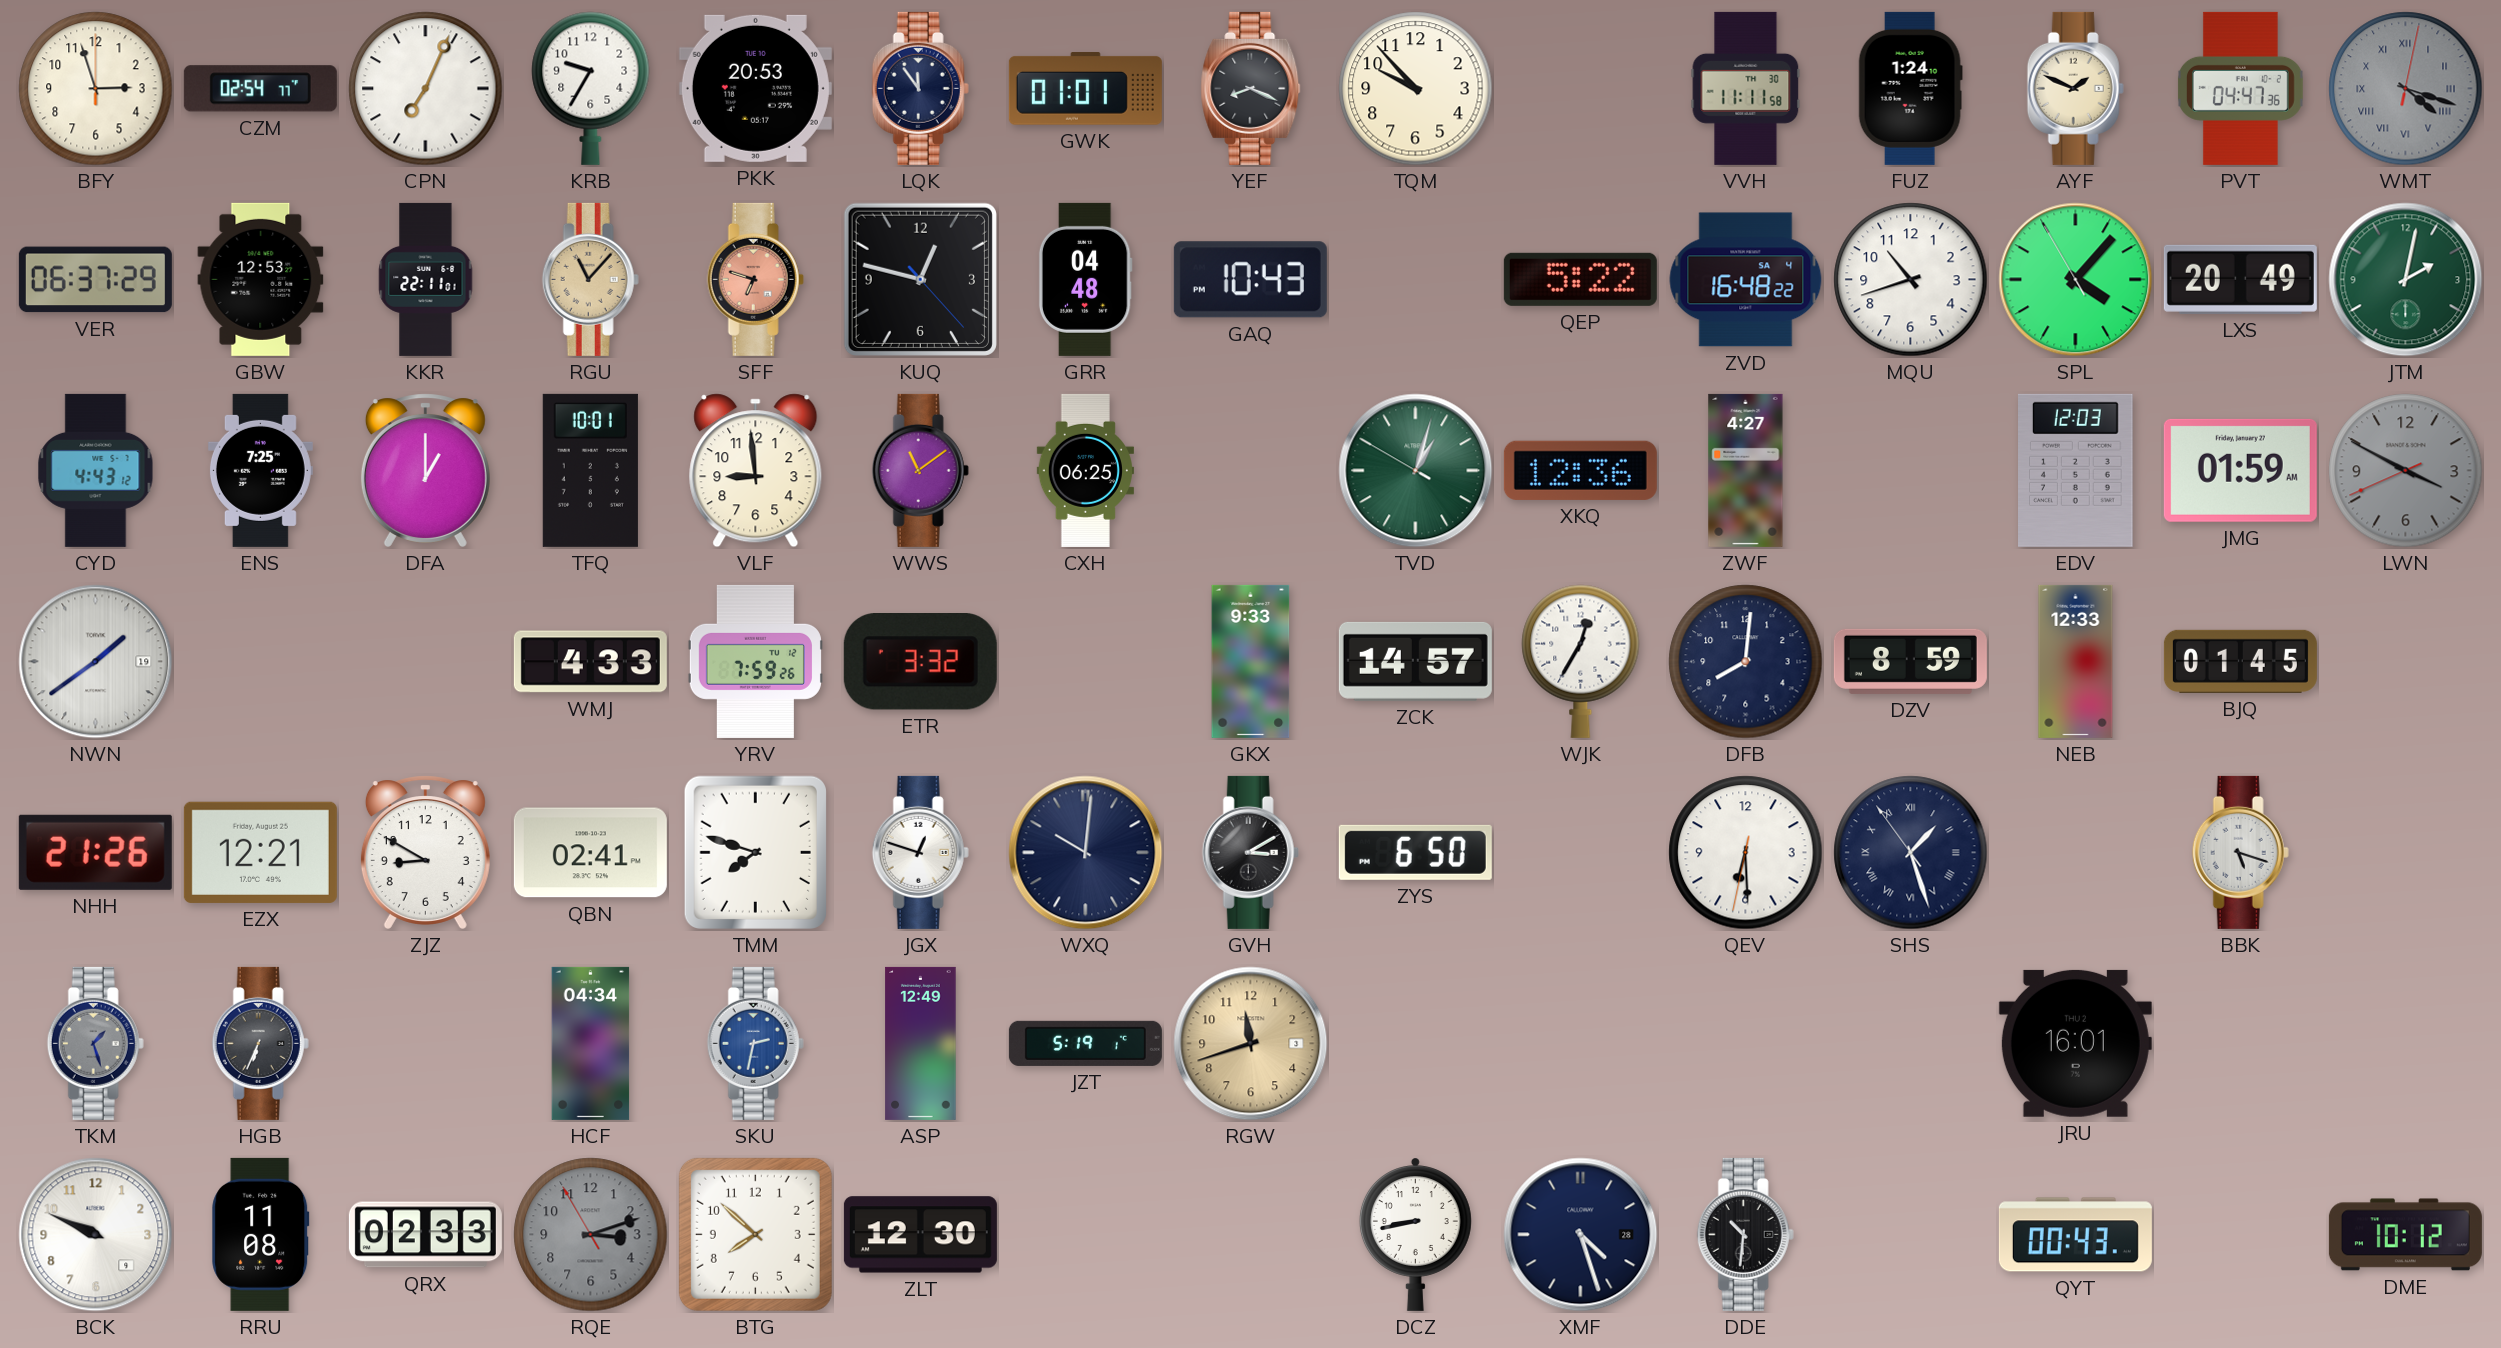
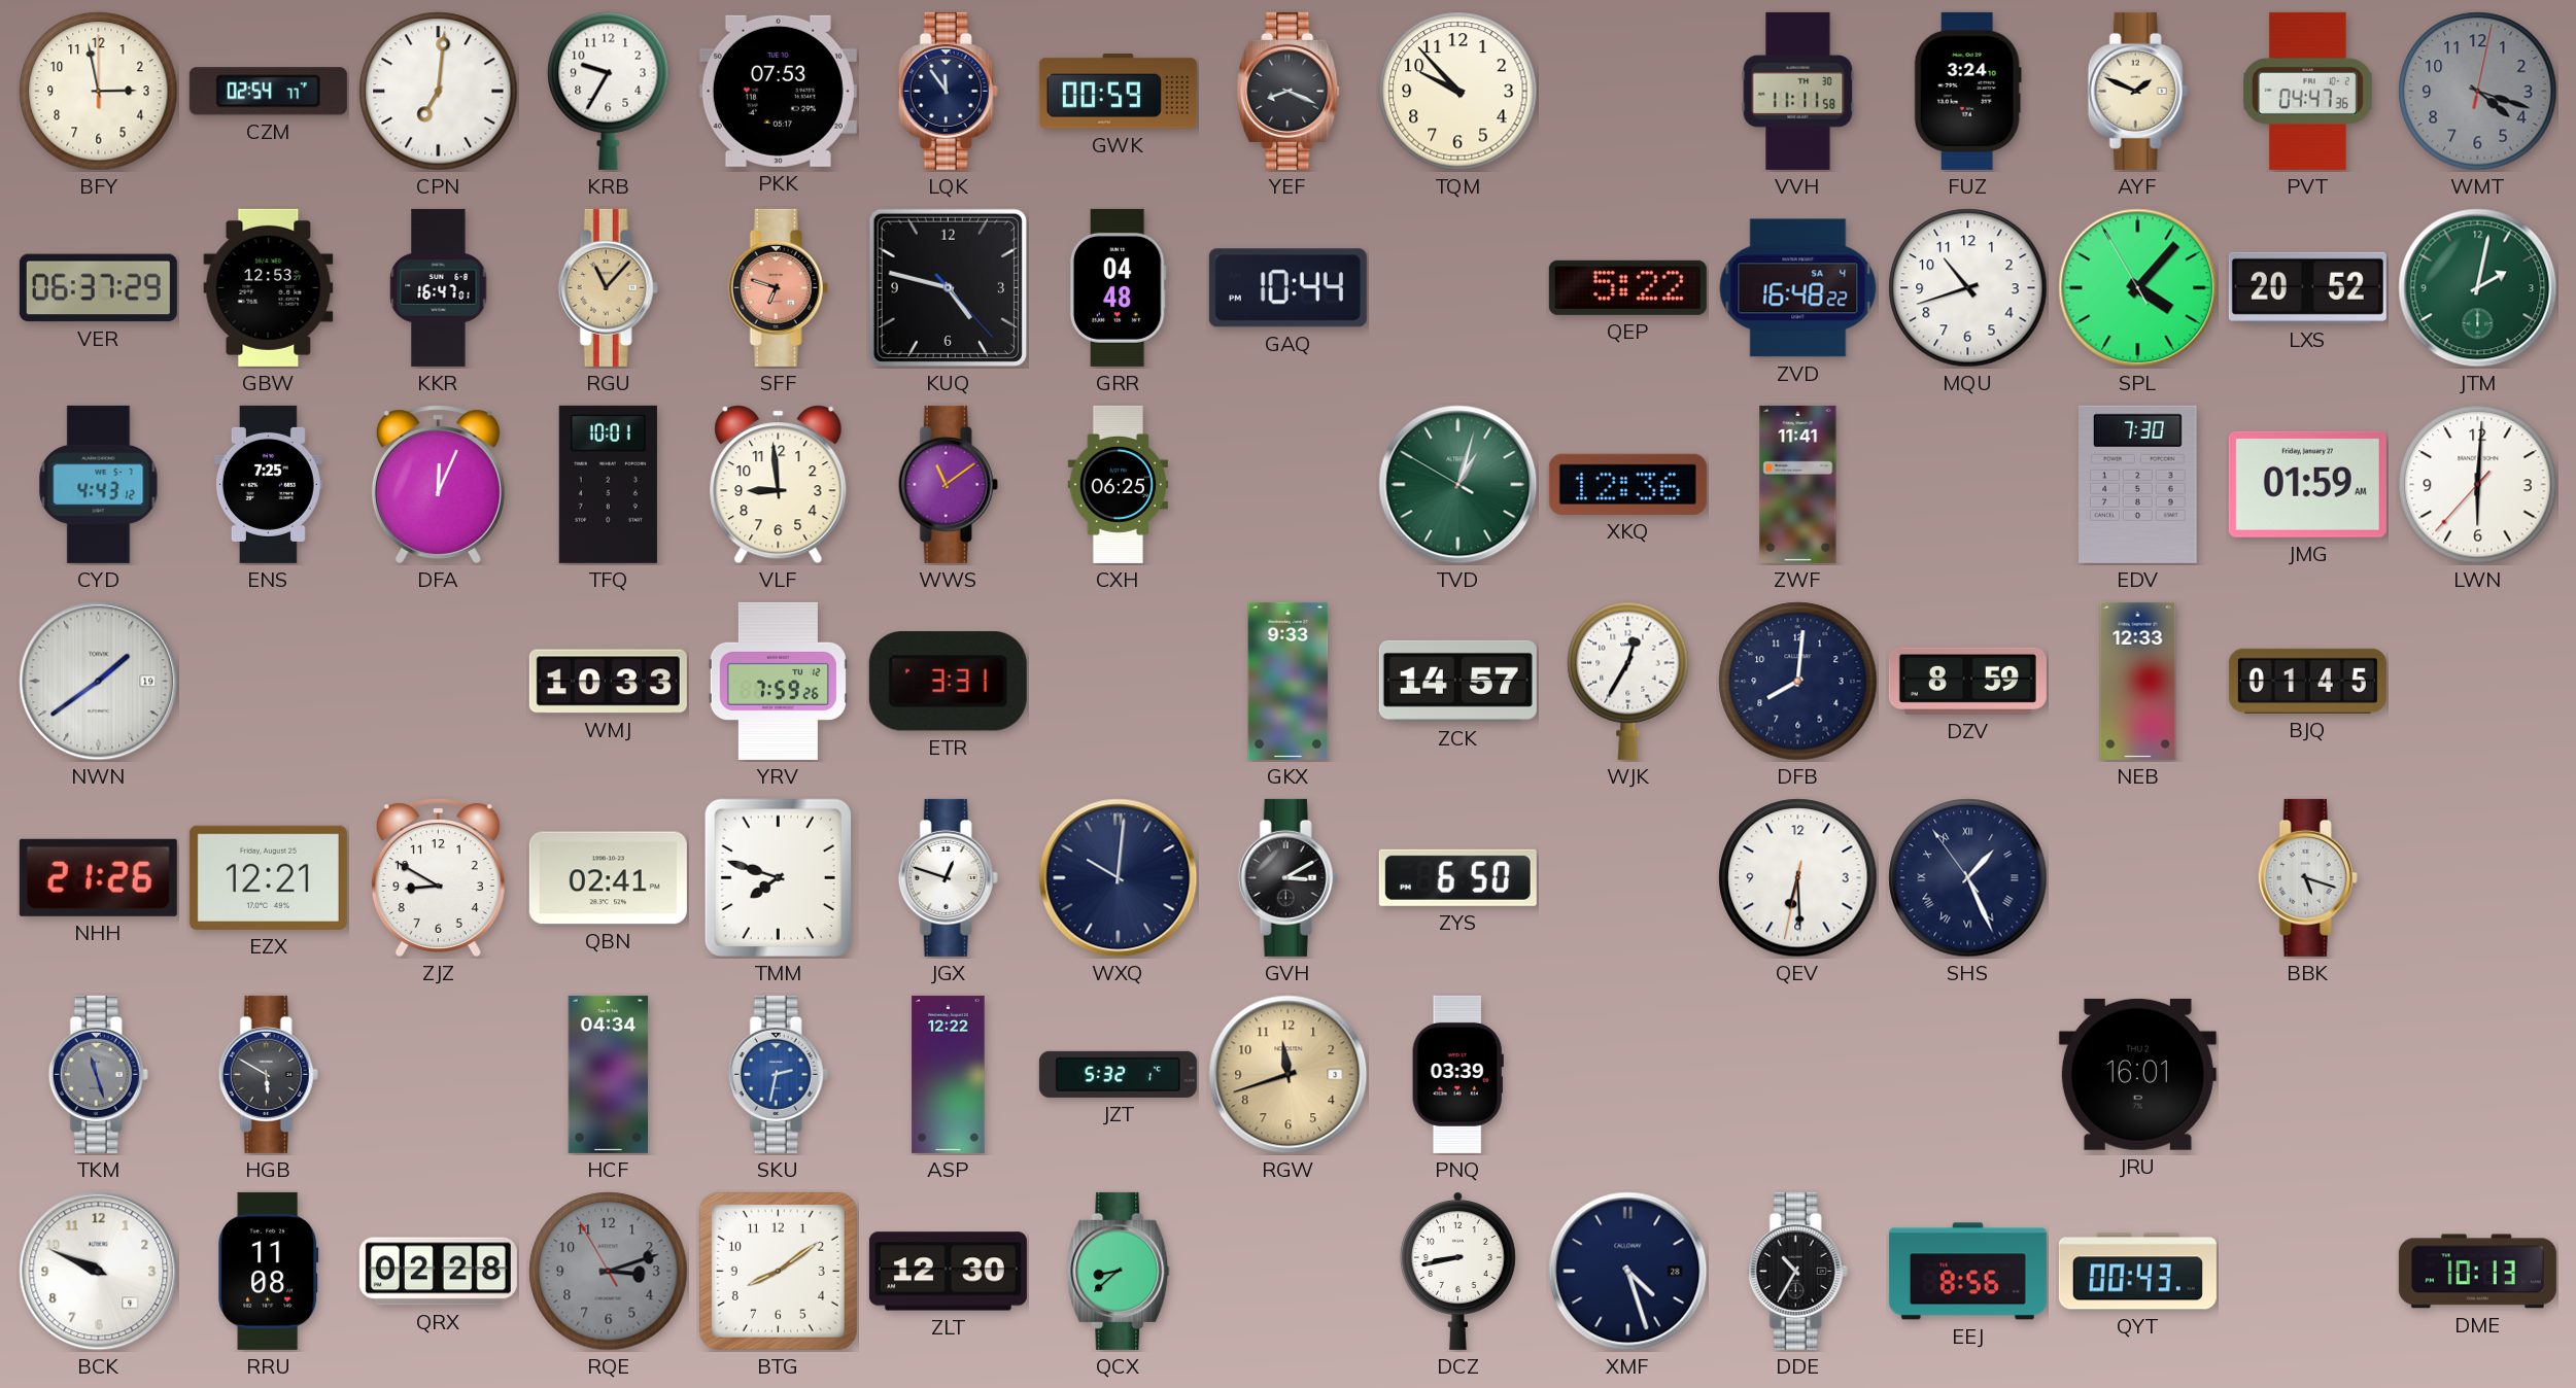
BFY: 2:57 -> 2:58 (99, 92)
CPN: 7:04 -> 7:01 (439, 92)
PKK: 20:53 -> 07:53 (778, 91)
GWK: 01:01 -> 00:59 (1118, 92)
FUZ: 1:24 -> 3:24 (1967, 91)
WMT numerals: Roman -> Arabic (2478, 92)
KKR: 22:11 -> 16:47 (439, 287)
KUQ: 12:47 -> 4:47 (948, 287)
GAQ: 10:43 -> 10:44 (1287, 288)
LXS: 20:49 -> 20:52 (2307, 287)
DFA: 1:00 -> 12:04 (438, 484)
ZWF: 4:27 -> 11:41 (1798, 484)
EDV: 12:03 -> 7:30 (2138, 484)
LWN: 3:49 -> 6:00 (2478, 485)
LWN dial: grey -> white (2478, 485)
WMJ: 4:33 -> 10:33 (608, 682)
ETR: 3:32 -> 3:31 (948, 682)
SHS: 1:26 -> 1:25 (1968, 878)
TKM: 1:27 -> 11:27 (98, 1074)
HGB: 6:34 -> 5:50 (268, 1074)
ASP: 12:49 -> 12:22 (949, 1074)
JZT: 5:19 -> 5:32 (1118, 1074)
PNQ: none -> 03:39 (1457, 1074)
QRX: 02:33 -> 02:28 (438, 1272)
BTG: 7:52 -> 8:09 (778, 1271)
QCX: none -> 8:38 (1119, 1271)
DDE: 10:31 -> 10:35 (1797, 1271)
EEJ: none -> 8:56 (1967, 1272)
DME: 10:12 -> 10:13 (2477, 1272)
